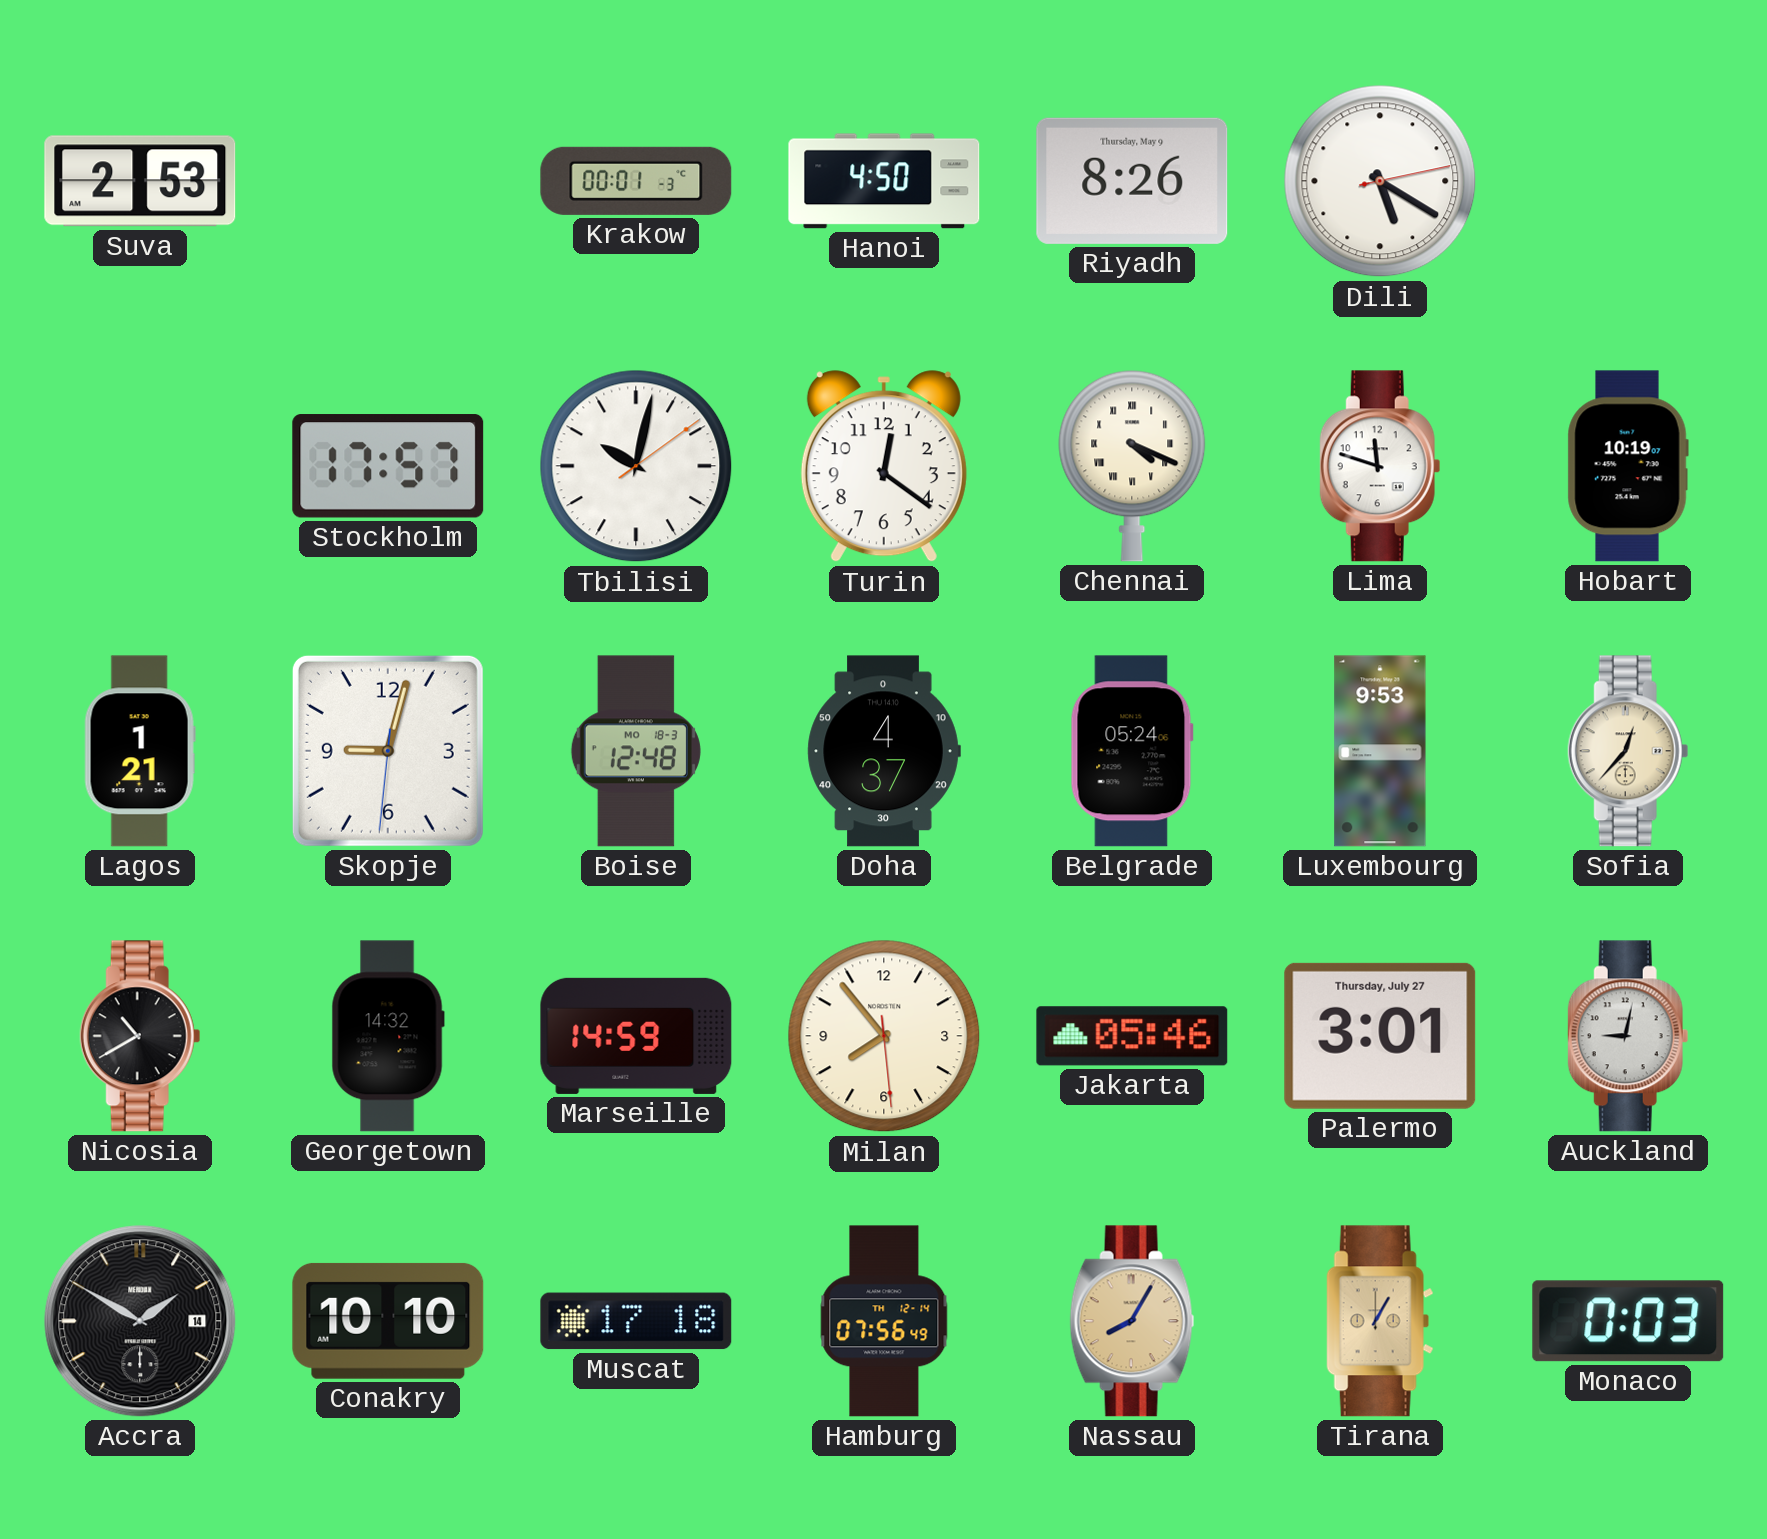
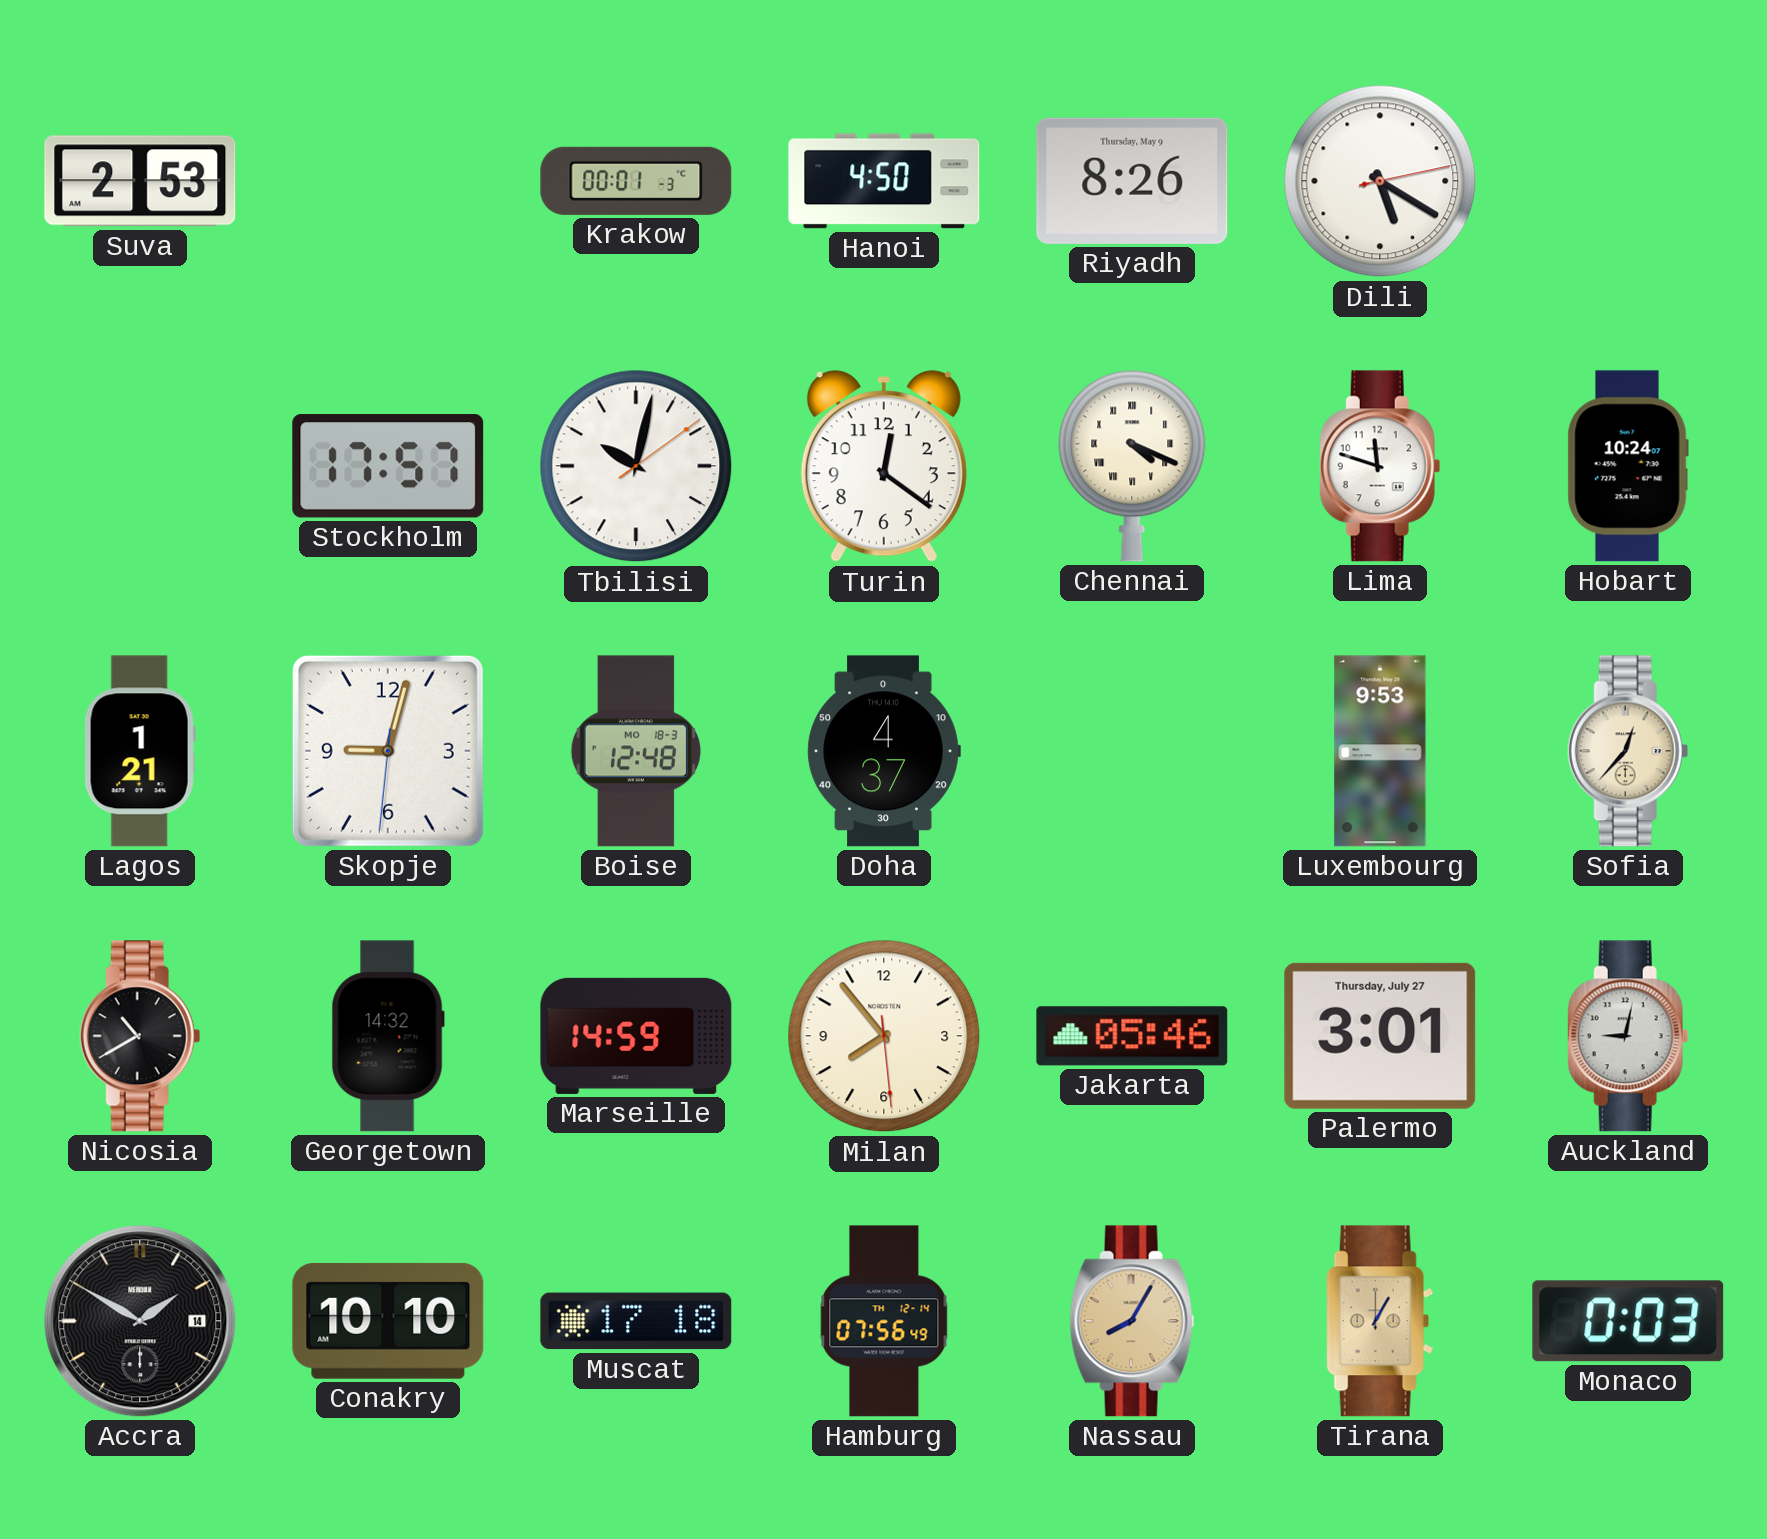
Hobart: 10:19 -> 10:24 (1628, 466)
Belgrade: 05:24 -> none (1132, 751)
